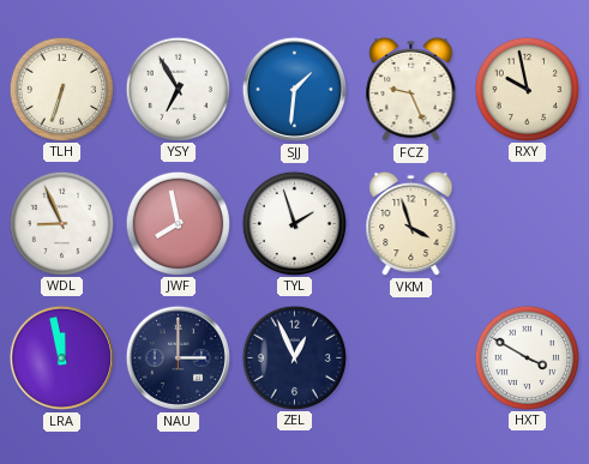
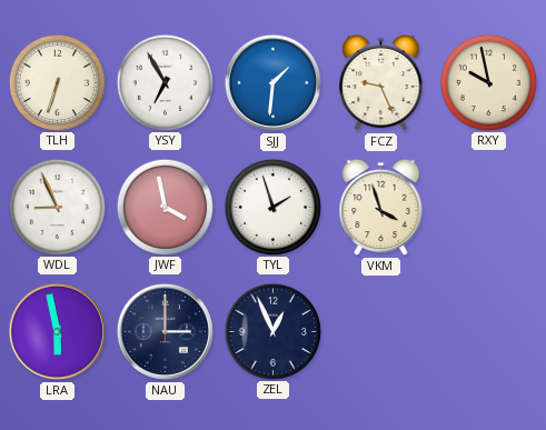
JWF: 7:58 -> 3:58 (165, 207)
LRA: 11:58 -> 5:58 (57, 331)
HXT: 3:50 -> none (527, 357)
